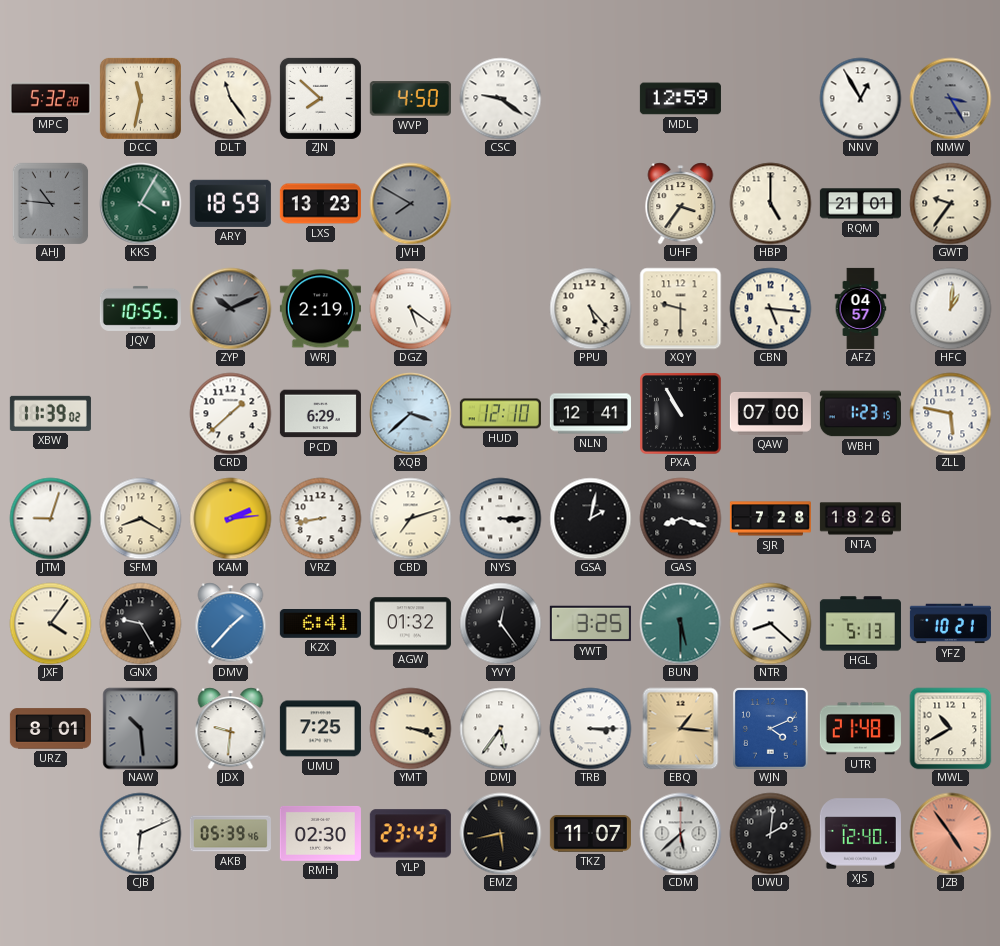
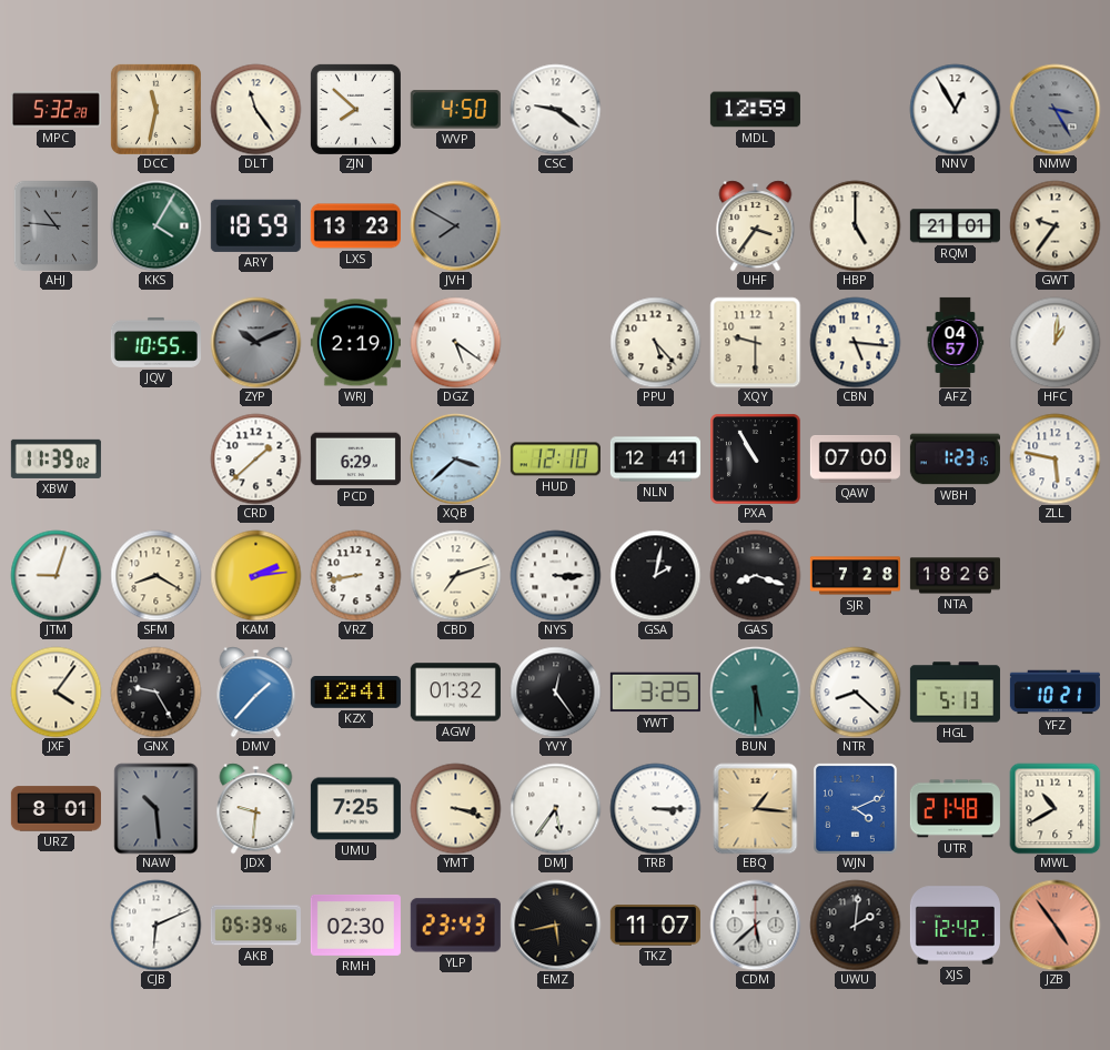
KZX: 6:41 -> 12:41 (355, 693)
XJS: 12:40 -> 12:42 (955, 926)
